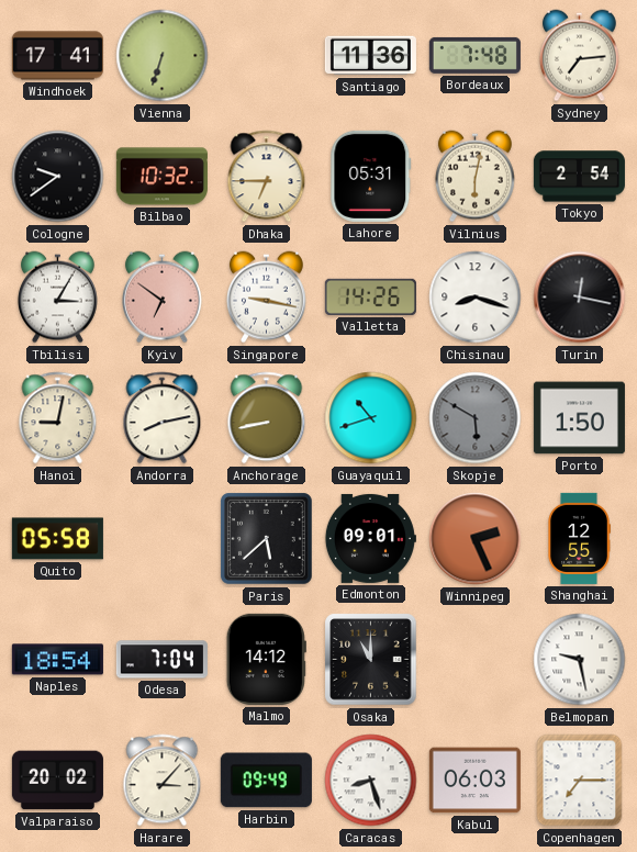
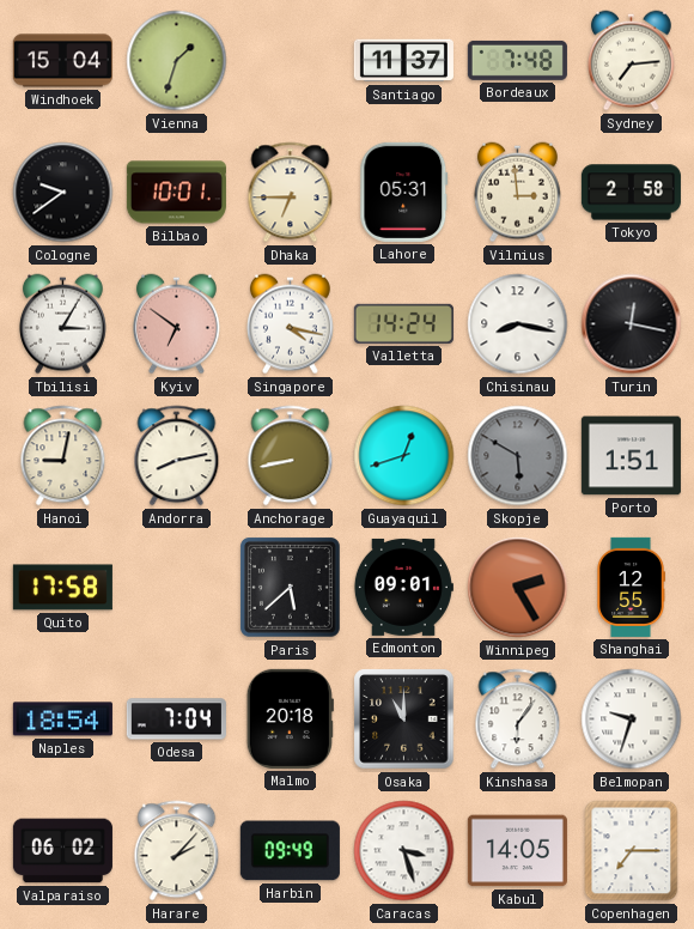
Windhoek: 17:41 -> 15:04 (62, 61)
Vienna: 6:33 -> 1:33 (177, 61)
Santiago: 11:36 -> 11:37 (403, 61)
Bilbao: 10:32 -> 10:01 (176, 193)
Vilnius: 6:02 -> 2:59 (517, 193)
Tokyo: 2:54 -> 2:58 (631, 193)
Singapore: 9:17 -> 4:17 (290, 324)
Valletta: 14:26 -> 14:24 (403, 323)
Chisinau: 8:18 -> 8:17 (518, 324)
Guayaquil: 10:42 -> 12:42 (404, 456)
Porto: 1:50 -> 1:51 (631, 456)
Quito: 05:58 -> 17:58 (62, 588)
Winnipeg: 2:26 -> 2:25 (518, 588)
Malmo: 14:12 -> 20:18 (290, 718)
Kinshasa: none -> 6:06 (518, 719)
Belmopan: 9:28 -> 9:33 (632, 719)
Valparaiso: 20:02 -> 06:02 (62, 851)
Harare: 3:07 -> 2:07 (177, 851)
Caracas: 8:27 -> 3:27 (404, 851)
Kabul: 06:03 -> 14:05 (517, 851)
